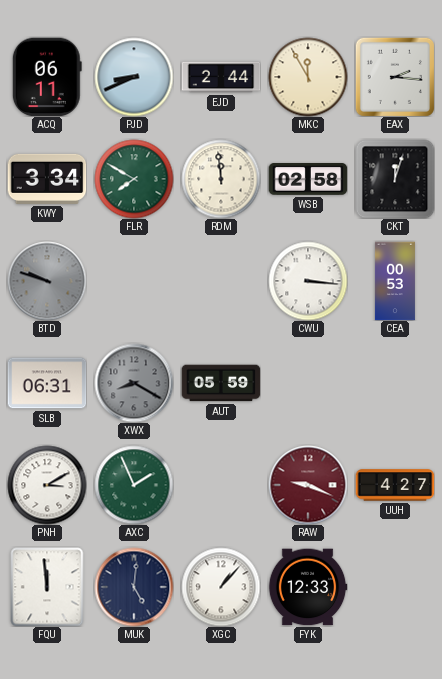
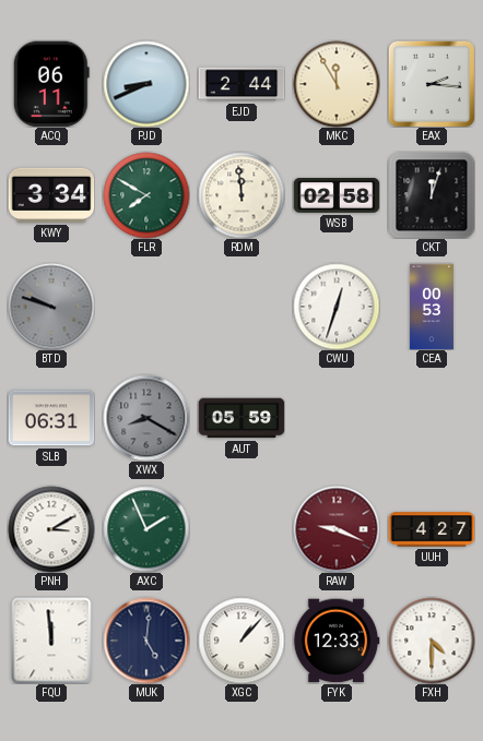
CWU: 3:16 -> 12:33 (337, 307)
FXH: none -> 4:30 (432, 641)
